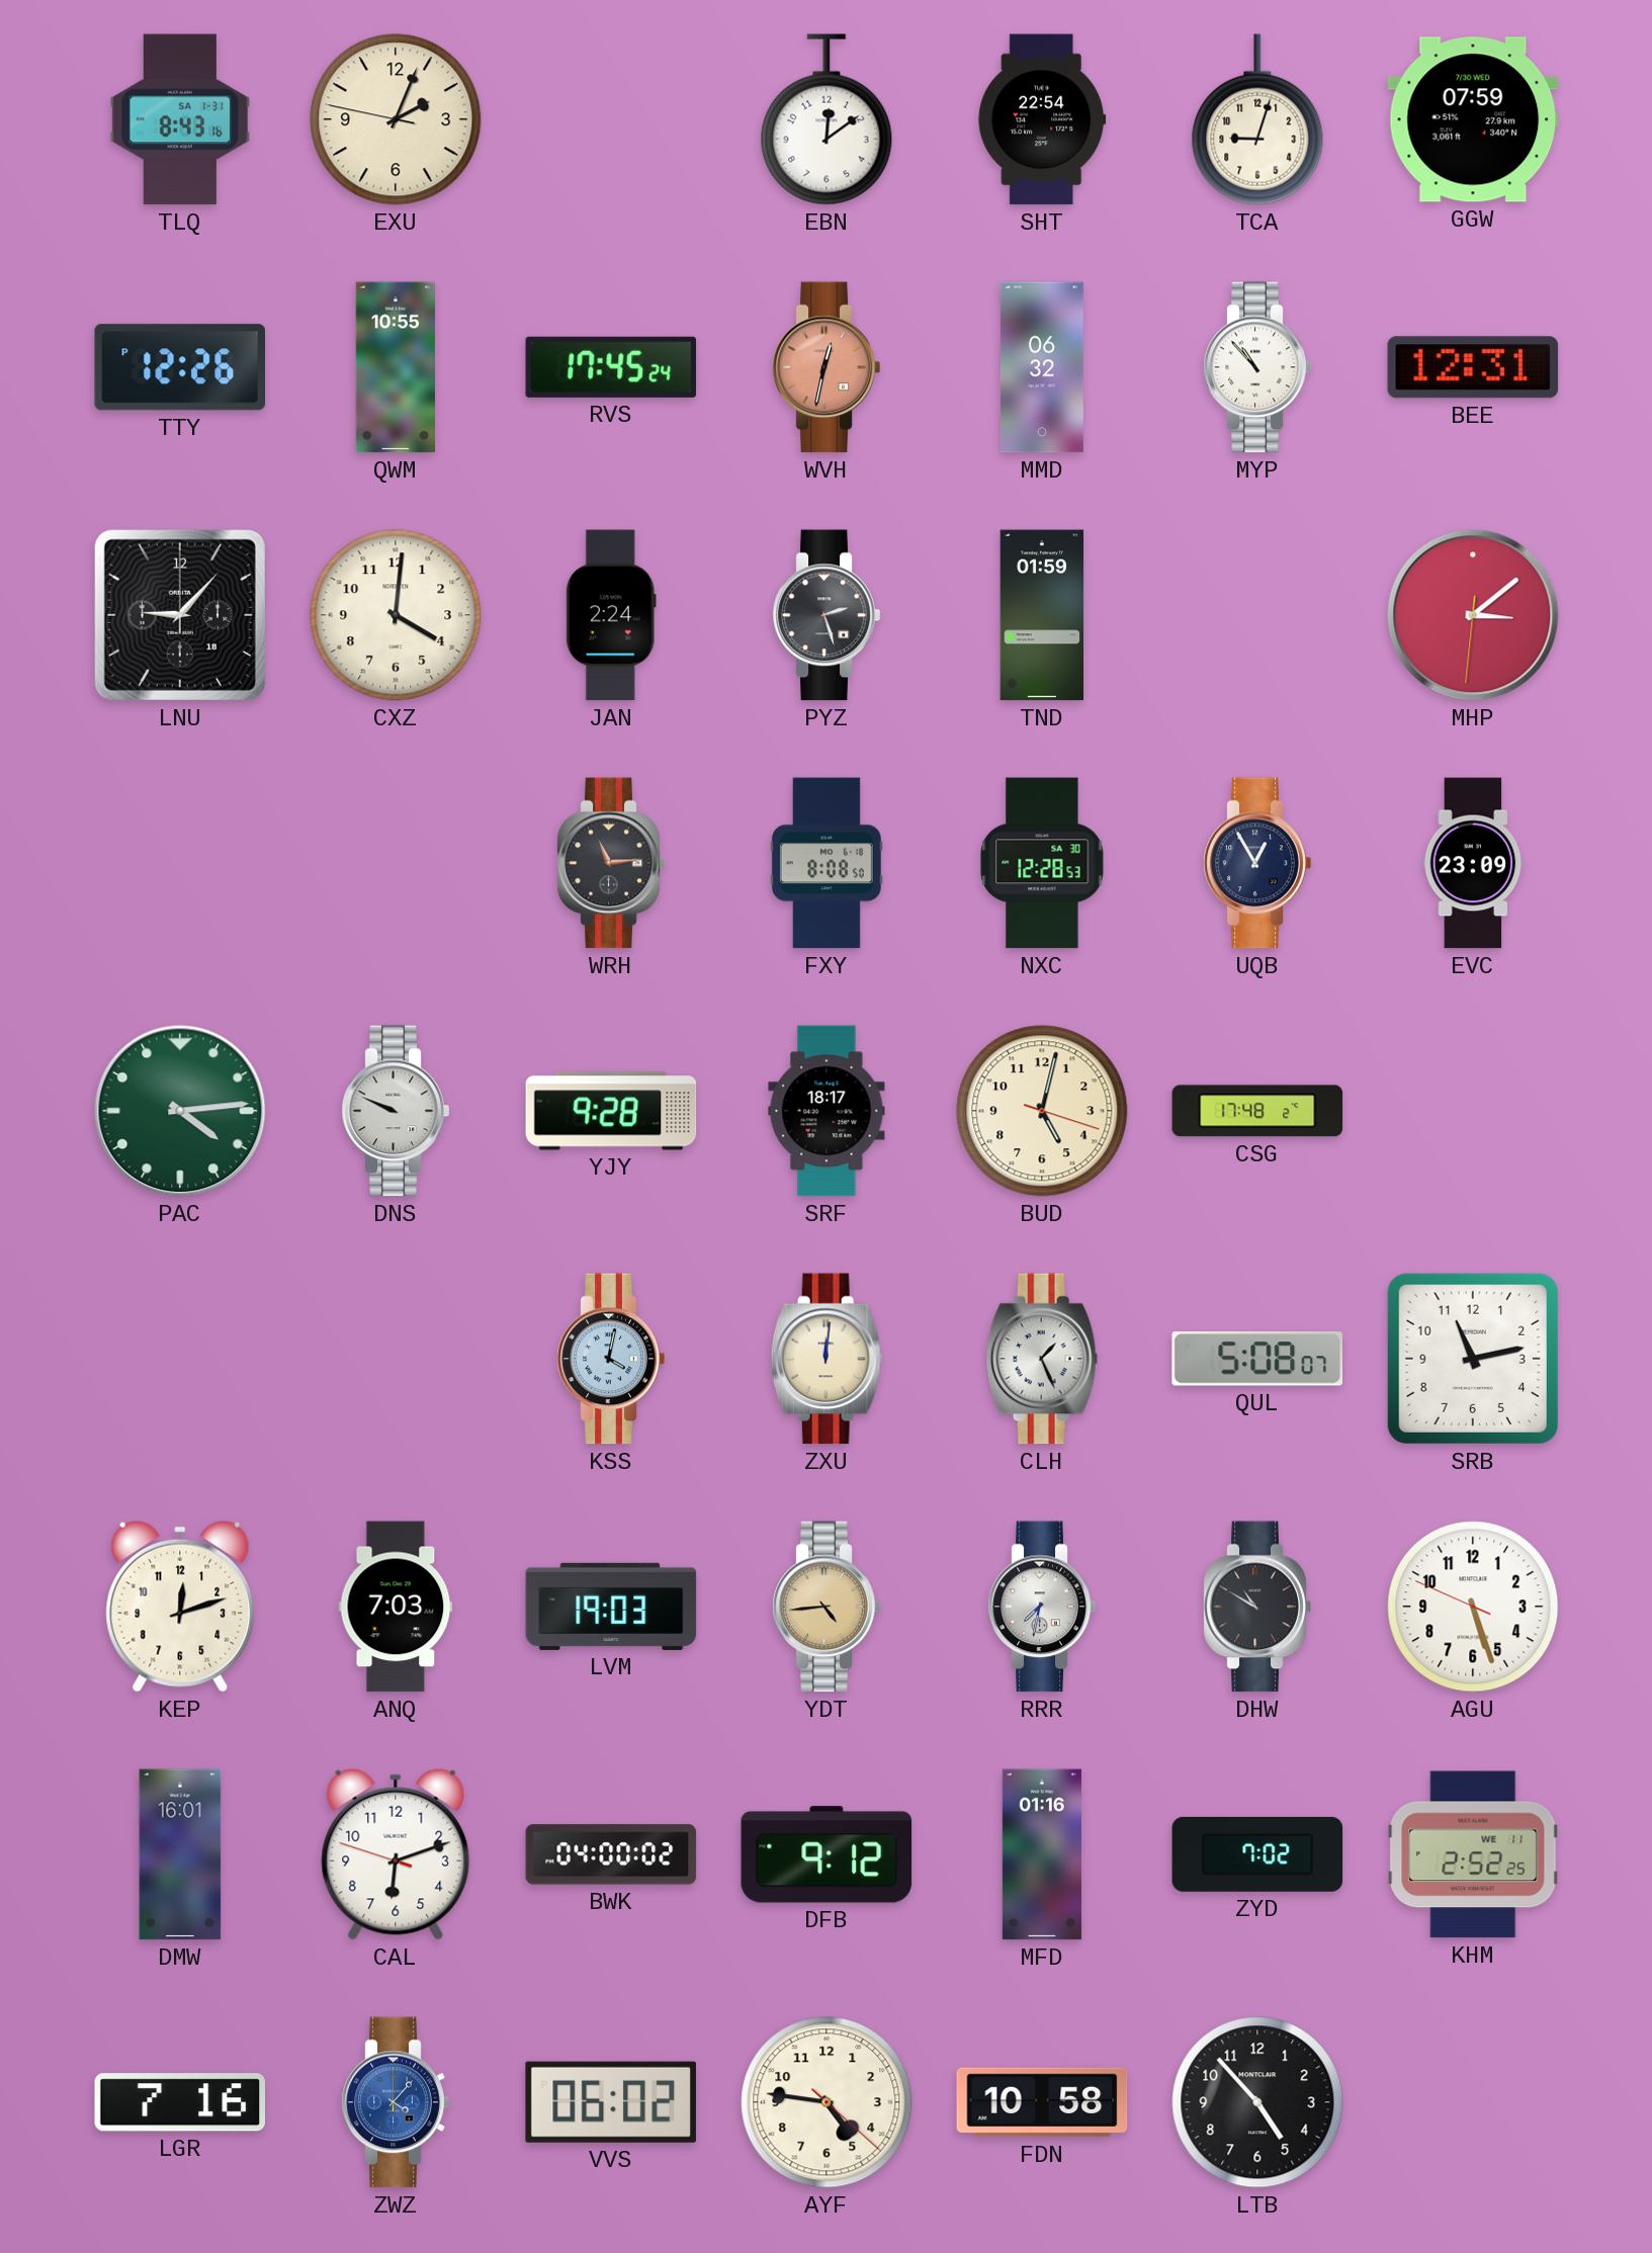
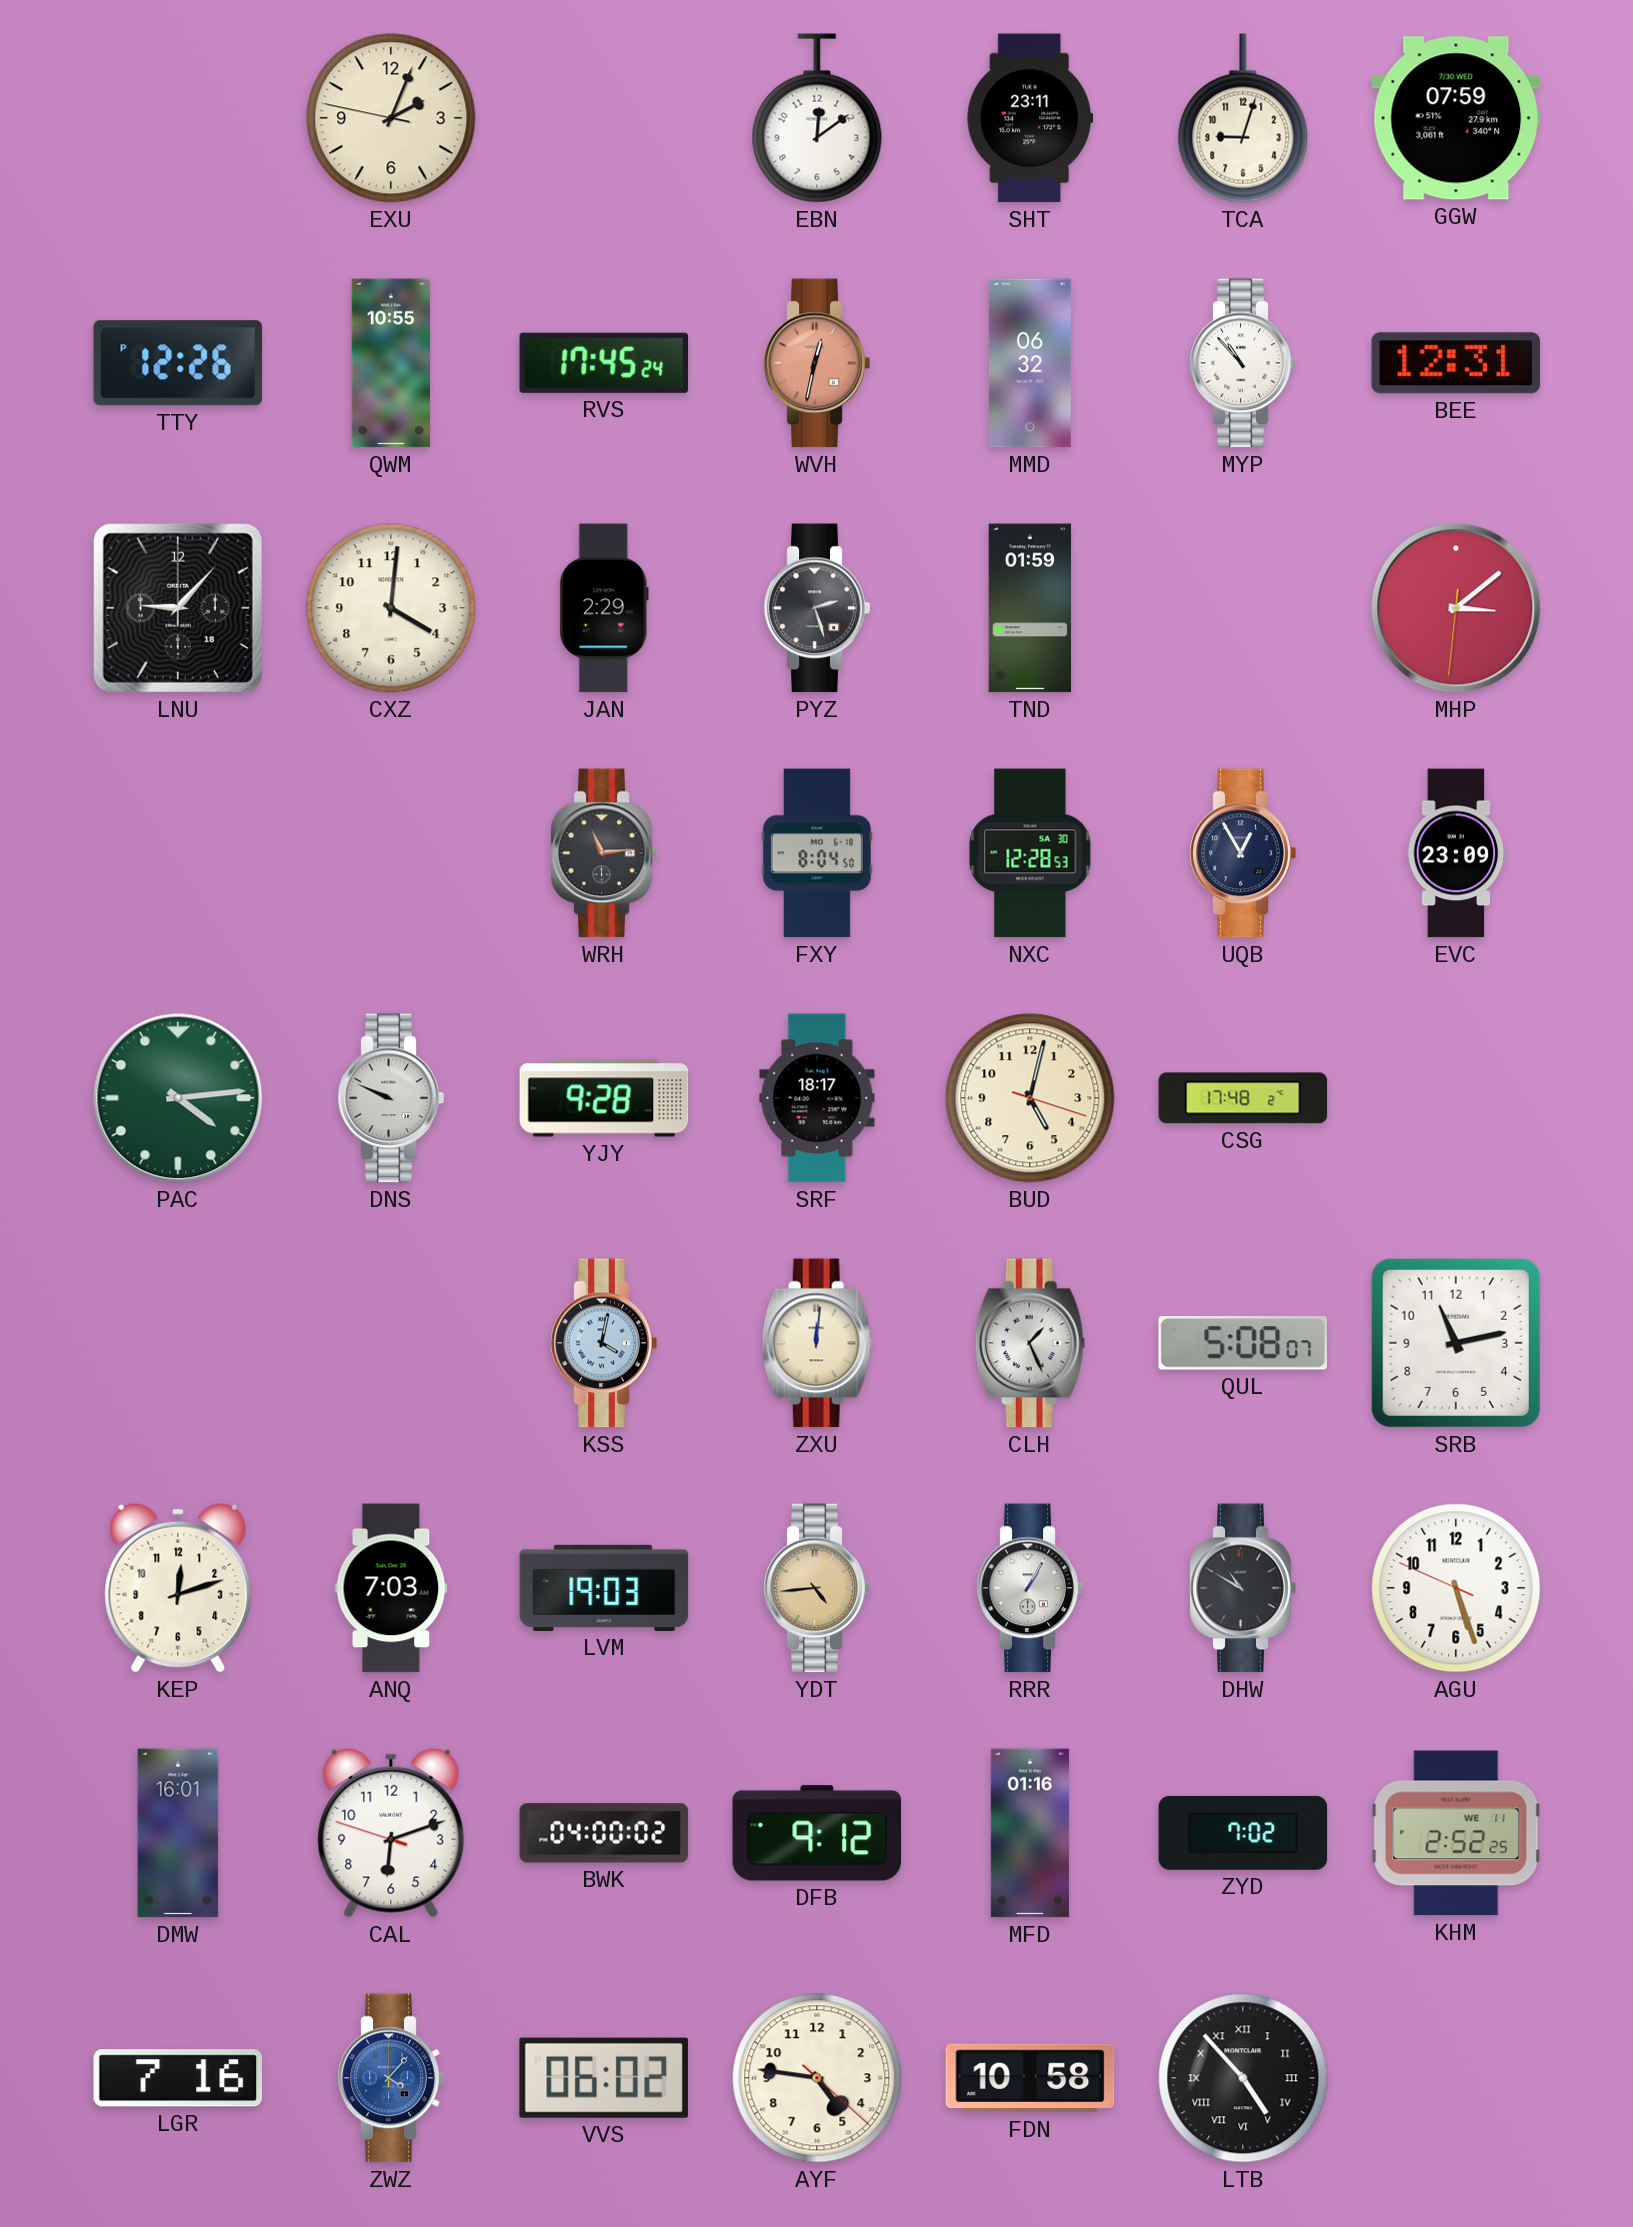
TLQ: 8:43 -> none (180, 119)
SHT: 22:54 -> 23:11 (1030, 118)
JAN: 2:24 -> 2:29 (604, 608)
FXY: 8:08 -> 8:04 (817, 853)
RRR: 7:32 -> 1:05 (1030, 1588)
LTB numerals: Arabic -> Roman (1243, 2078)
